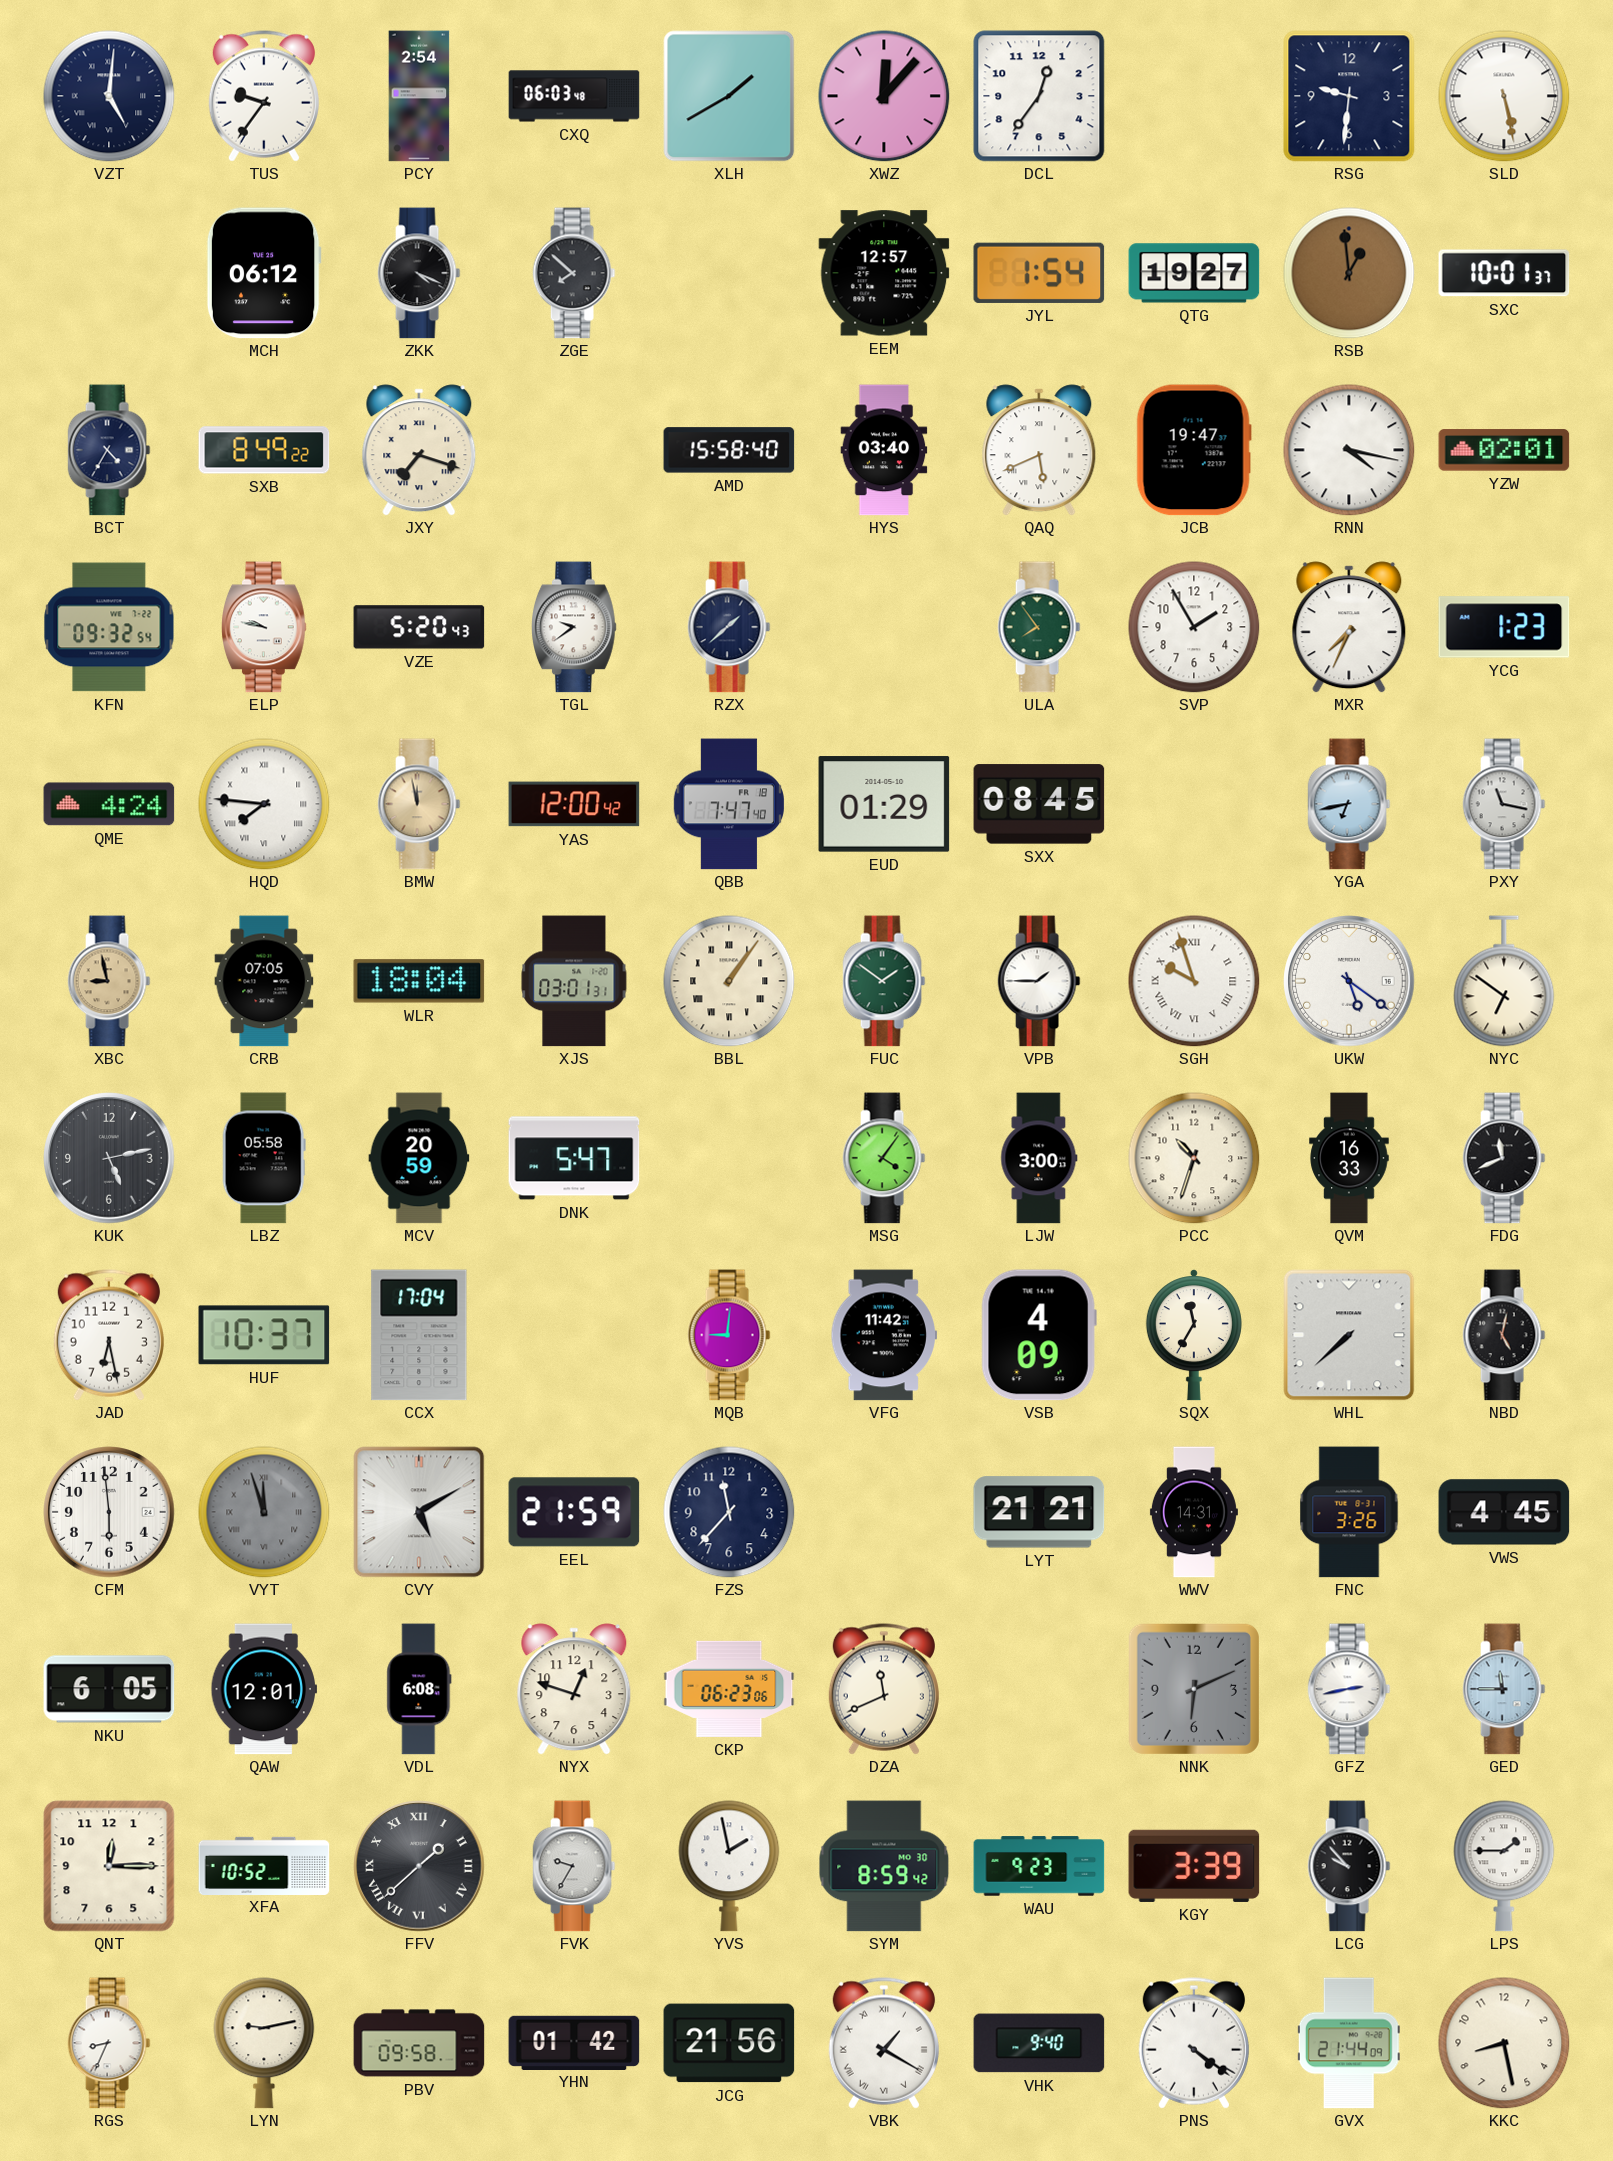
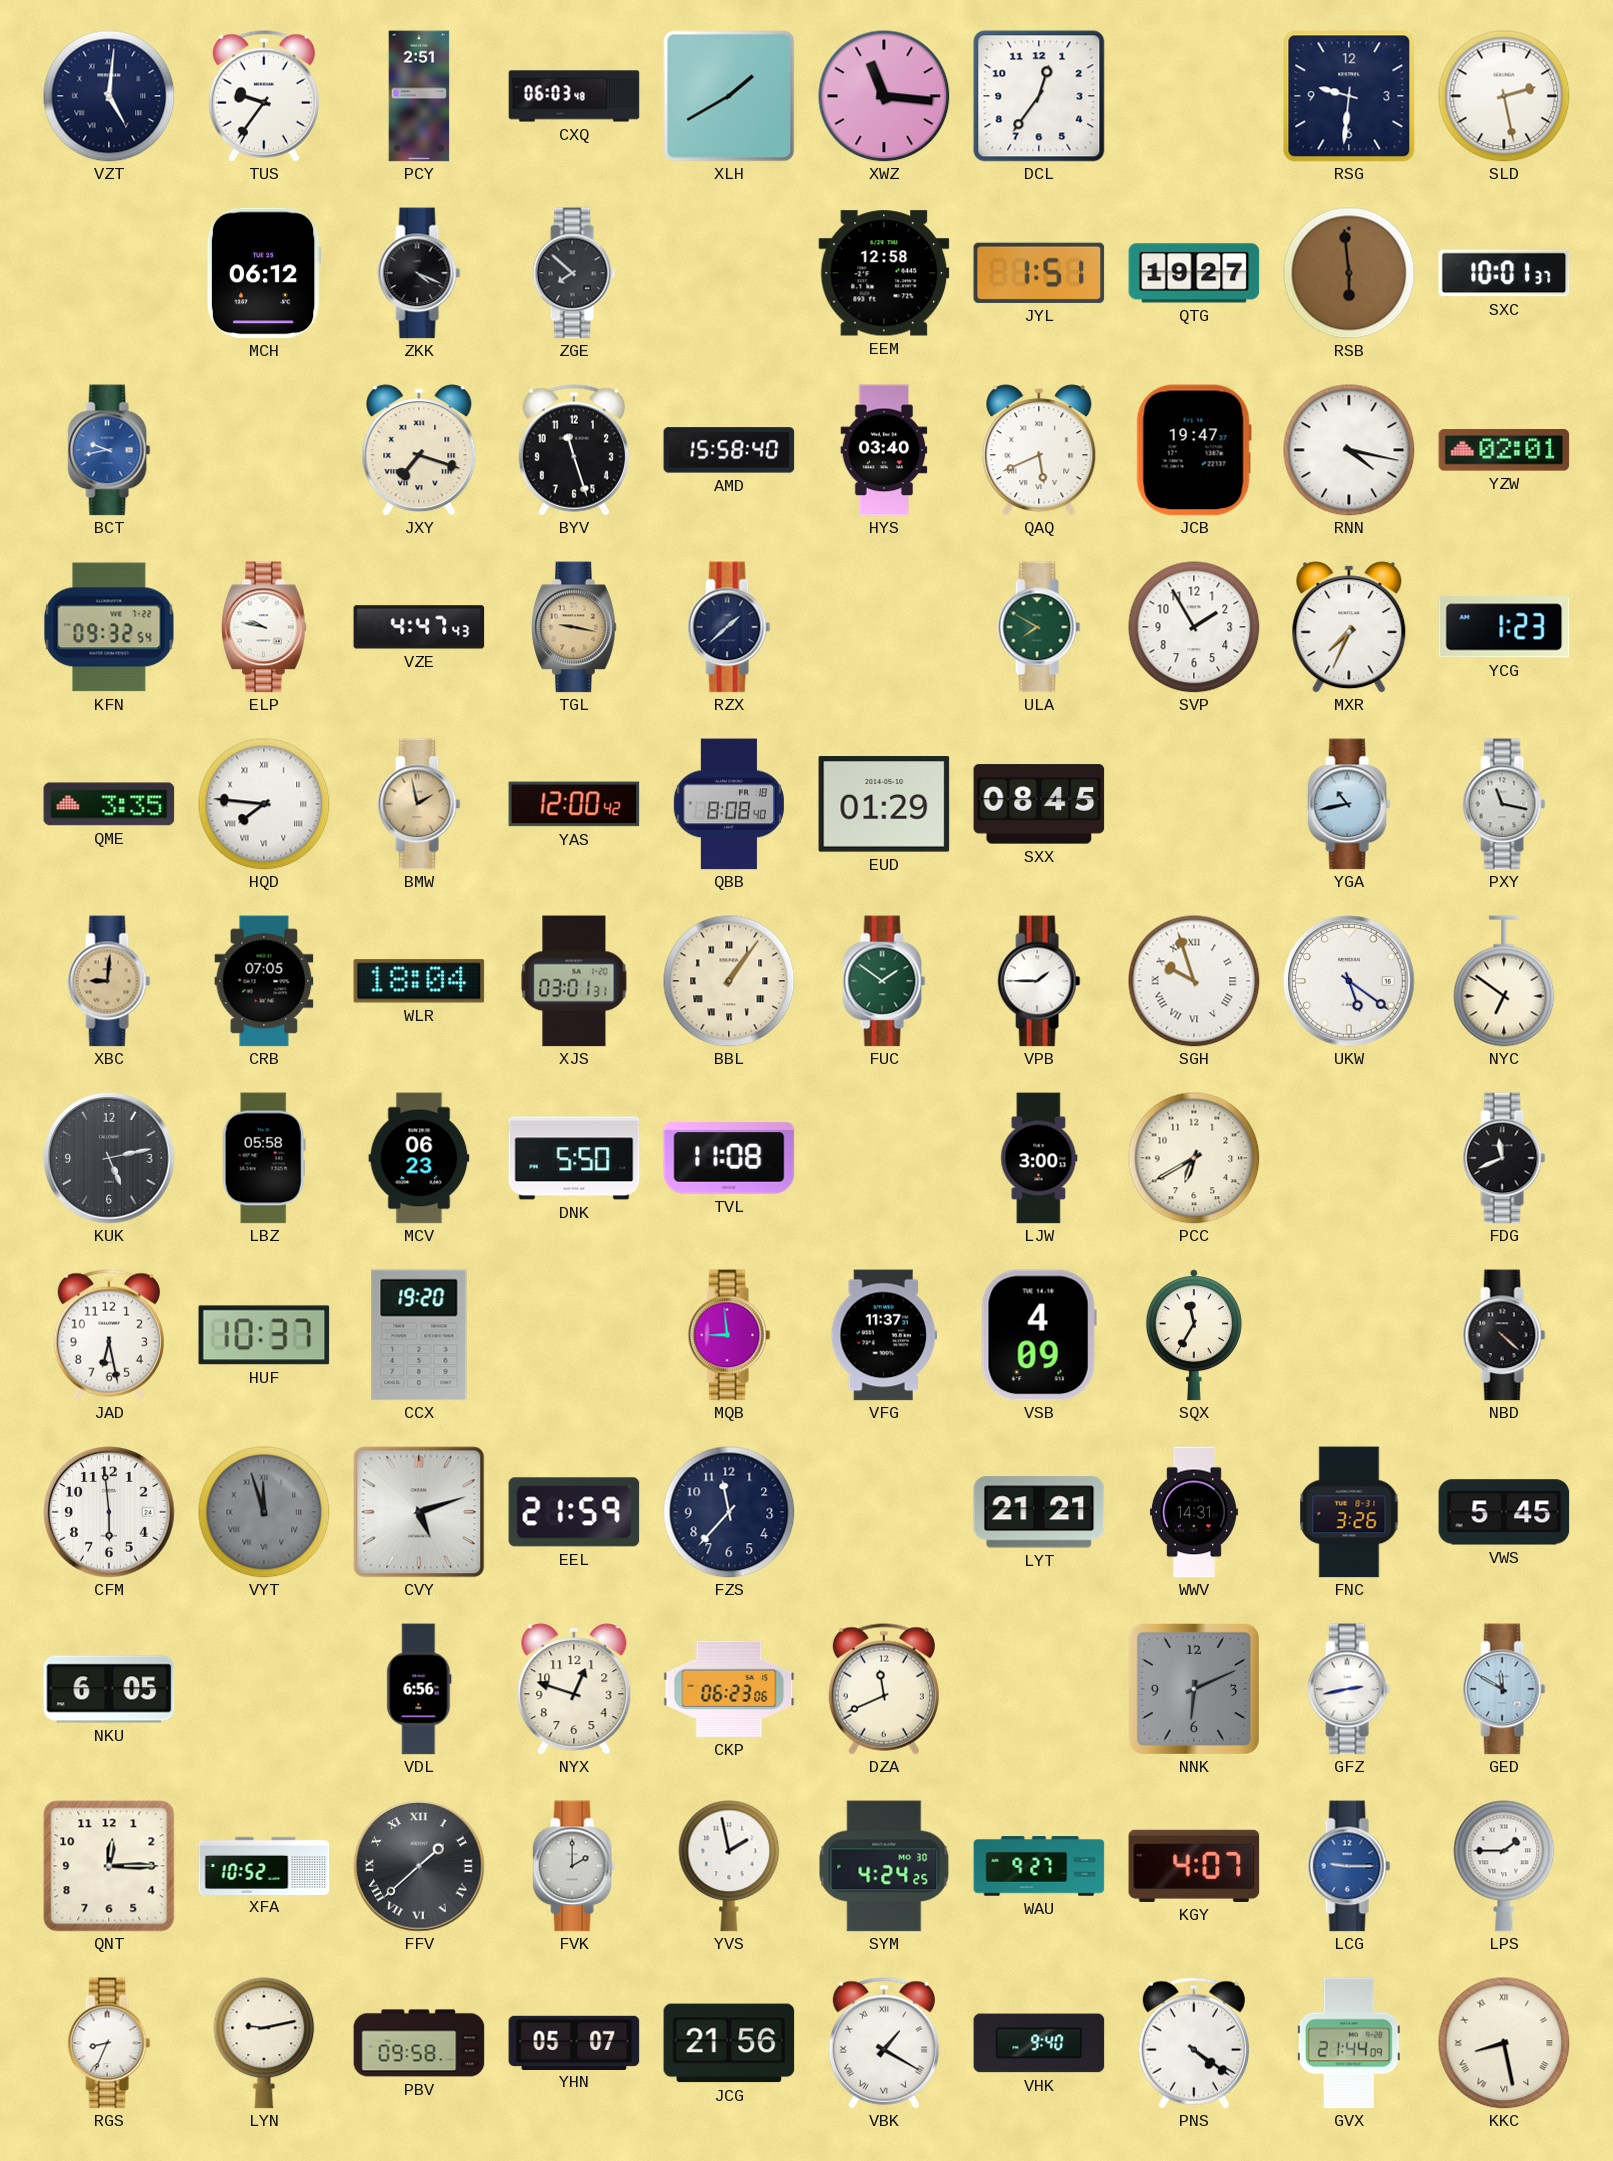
PCY: 2:54 -> 2:51 (419, 96)
XWZ: 12:07 -> 11:16 (884, 96)
SLD: 5:28 -> 2:28 (1504, 96)
EEM: 12:57 -> 12:58 (884, 273)
JYL: 1:54 -> 1:51 (1039, 273)
RSB: 12:59 -> 5:59 (1349, 273)
BCT: 4:35 -> 9:43 (109, 450)
BCT dial: navy -> blue (109, 450)
SXB: 8:49 -> none (264, 450)
BYV: none -> 11:27 (574, 450)
VZE: 5:20 -> 4:47 (419, 627)
TGL: 9:39 -> 9:17 (575, 627)
TGL dial: white -> champagne (575, 627)
ULA: 7:54 -> 7:50 (1039, 627)
QME: 4:24 -> 3:35 (109, 804)
BMW: 11:58 -> 1:58 (419, 804)
QBB: 7:47 -> 8:08 (729, 804)
YGA: 6:43 -> 10:43 (1349, 804)
XBC: 8:58 -> 9:01 (109, 981)
MCV: 20:59 -> 06:23 (419, 1158)
DNK: 5:47 -> 5:50 (574, 1158)
TVL: none -> 11:08 (729, 1158)
MSG: 4:06 -> none (884, 1158)
PCC: 10:33 -> 6:40 (1194, 1158)
QVM: 16:33 -> none (1349, 1158)
CCX: 17:04 -> 19:20 (419, 1335)
MQB: 9:01 -> 8:59 (729, 1335)
VFG: 11:42 -> 11:37 (883, 1335)
WHL: 7:38 -> none (1349, 1335)
NBD: 5:02 -> 4:22 (1504, 1335)
CVY: 5:10 -> 5:12 (419, 1512)
VWS: 4:45 -> 5:45 (1504, 1512)
QAW: 12:01 -> none (263, 1689)
VDL: 6:08 -> 6:56 (419, 1689)
GED: 11:45 -> 11:50 (1504, 1689)
FVK: 9:35 -> 2:00 (574, 1866)
SYM: 8:59 -> 4:24 (884, 1866)
WAU: 9:23 -> 9:27 (1039, 1866)
KGY: 3:39 -> 4:07 (1194, 1866)
LCG: 9:53 -> 9:15 (1349, 1866)
LCG dial: black -> blue (1349, 1866)
YHN: 01:42 -> 05:07 (574, 2042)
KKC numerals: Arabic -> Roman (1504, 2043)
